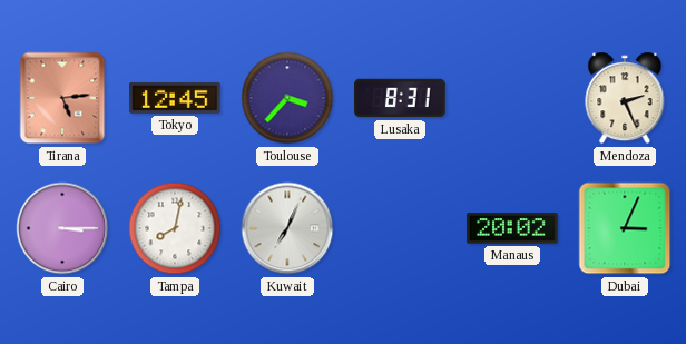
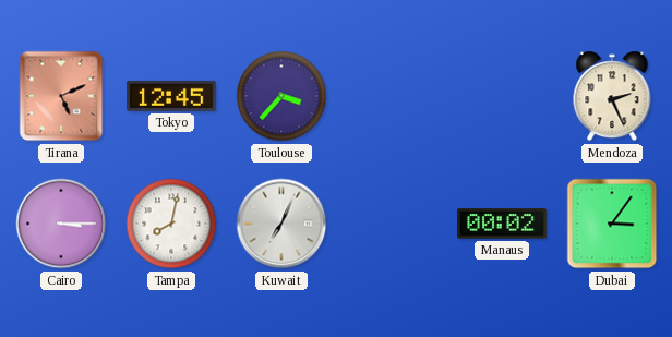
Tirana: 5:14 -> 5:11 (61, 96)
Lusaka: 8:31 -> none (400, 98)
Manaus: 20:02 -> 00:02 (502, 224)
Dubai: 3:04 -> 3:06 (612, 224)
